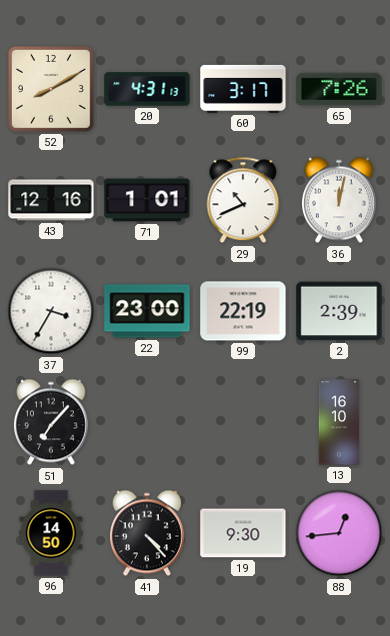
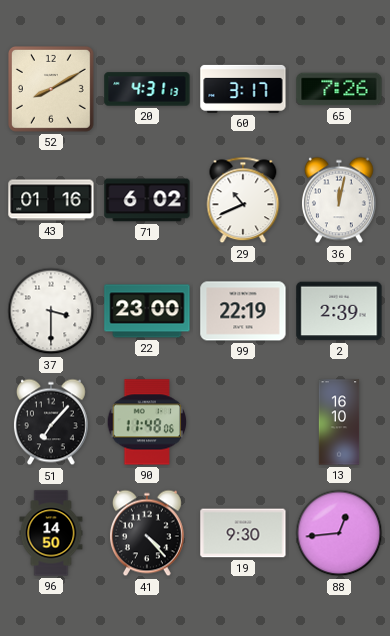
43: 12:16 -> 01:16 (51, 200)
71: 1:01 -> 6:02 (147, 200)
37: 3:35 -> 3:30 (51, 311)
90: none -> 11:48 (147, 422)
